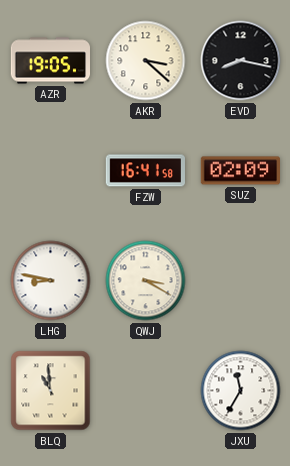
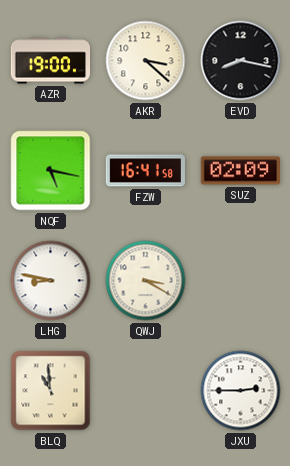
AZR: 19:05 -> 19:00 (51, 61)
NQF: none -> 5:17 (51, 171)
JXU: 11:35 -> 2:45 (241, 391)
